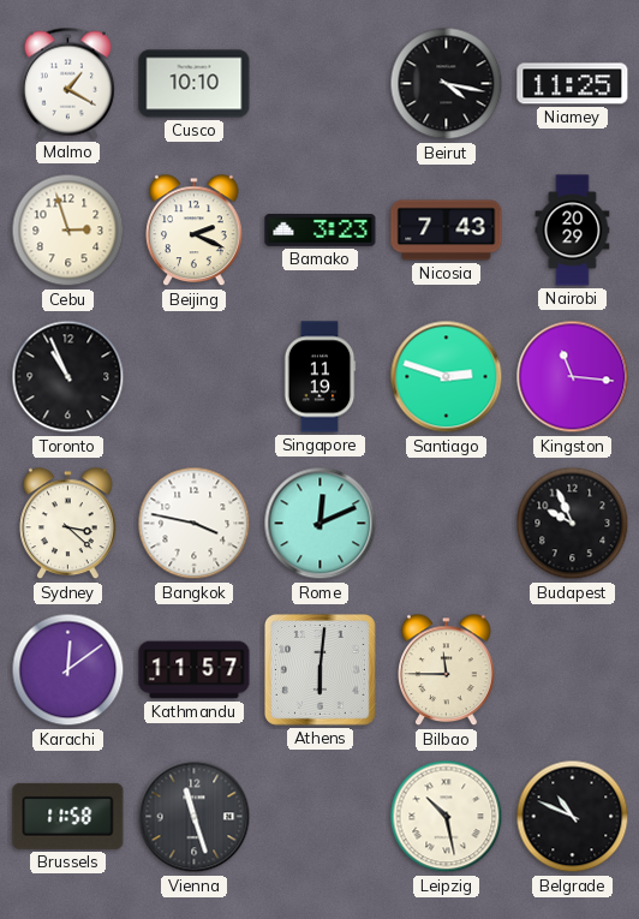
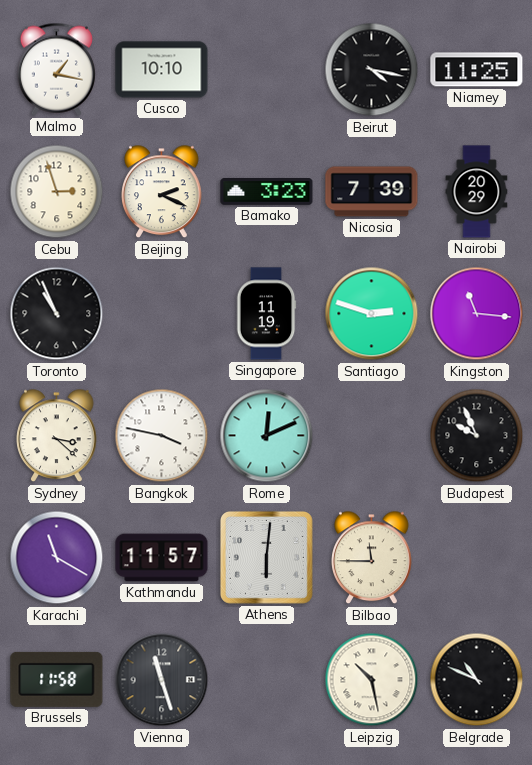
Malmo: 1:20 -> 1:17 (56, 69)
Nicosia: 7:43 -> 7:39 (372, 192)
Karachi: 12:09 -> 11:20 (57, 558)
